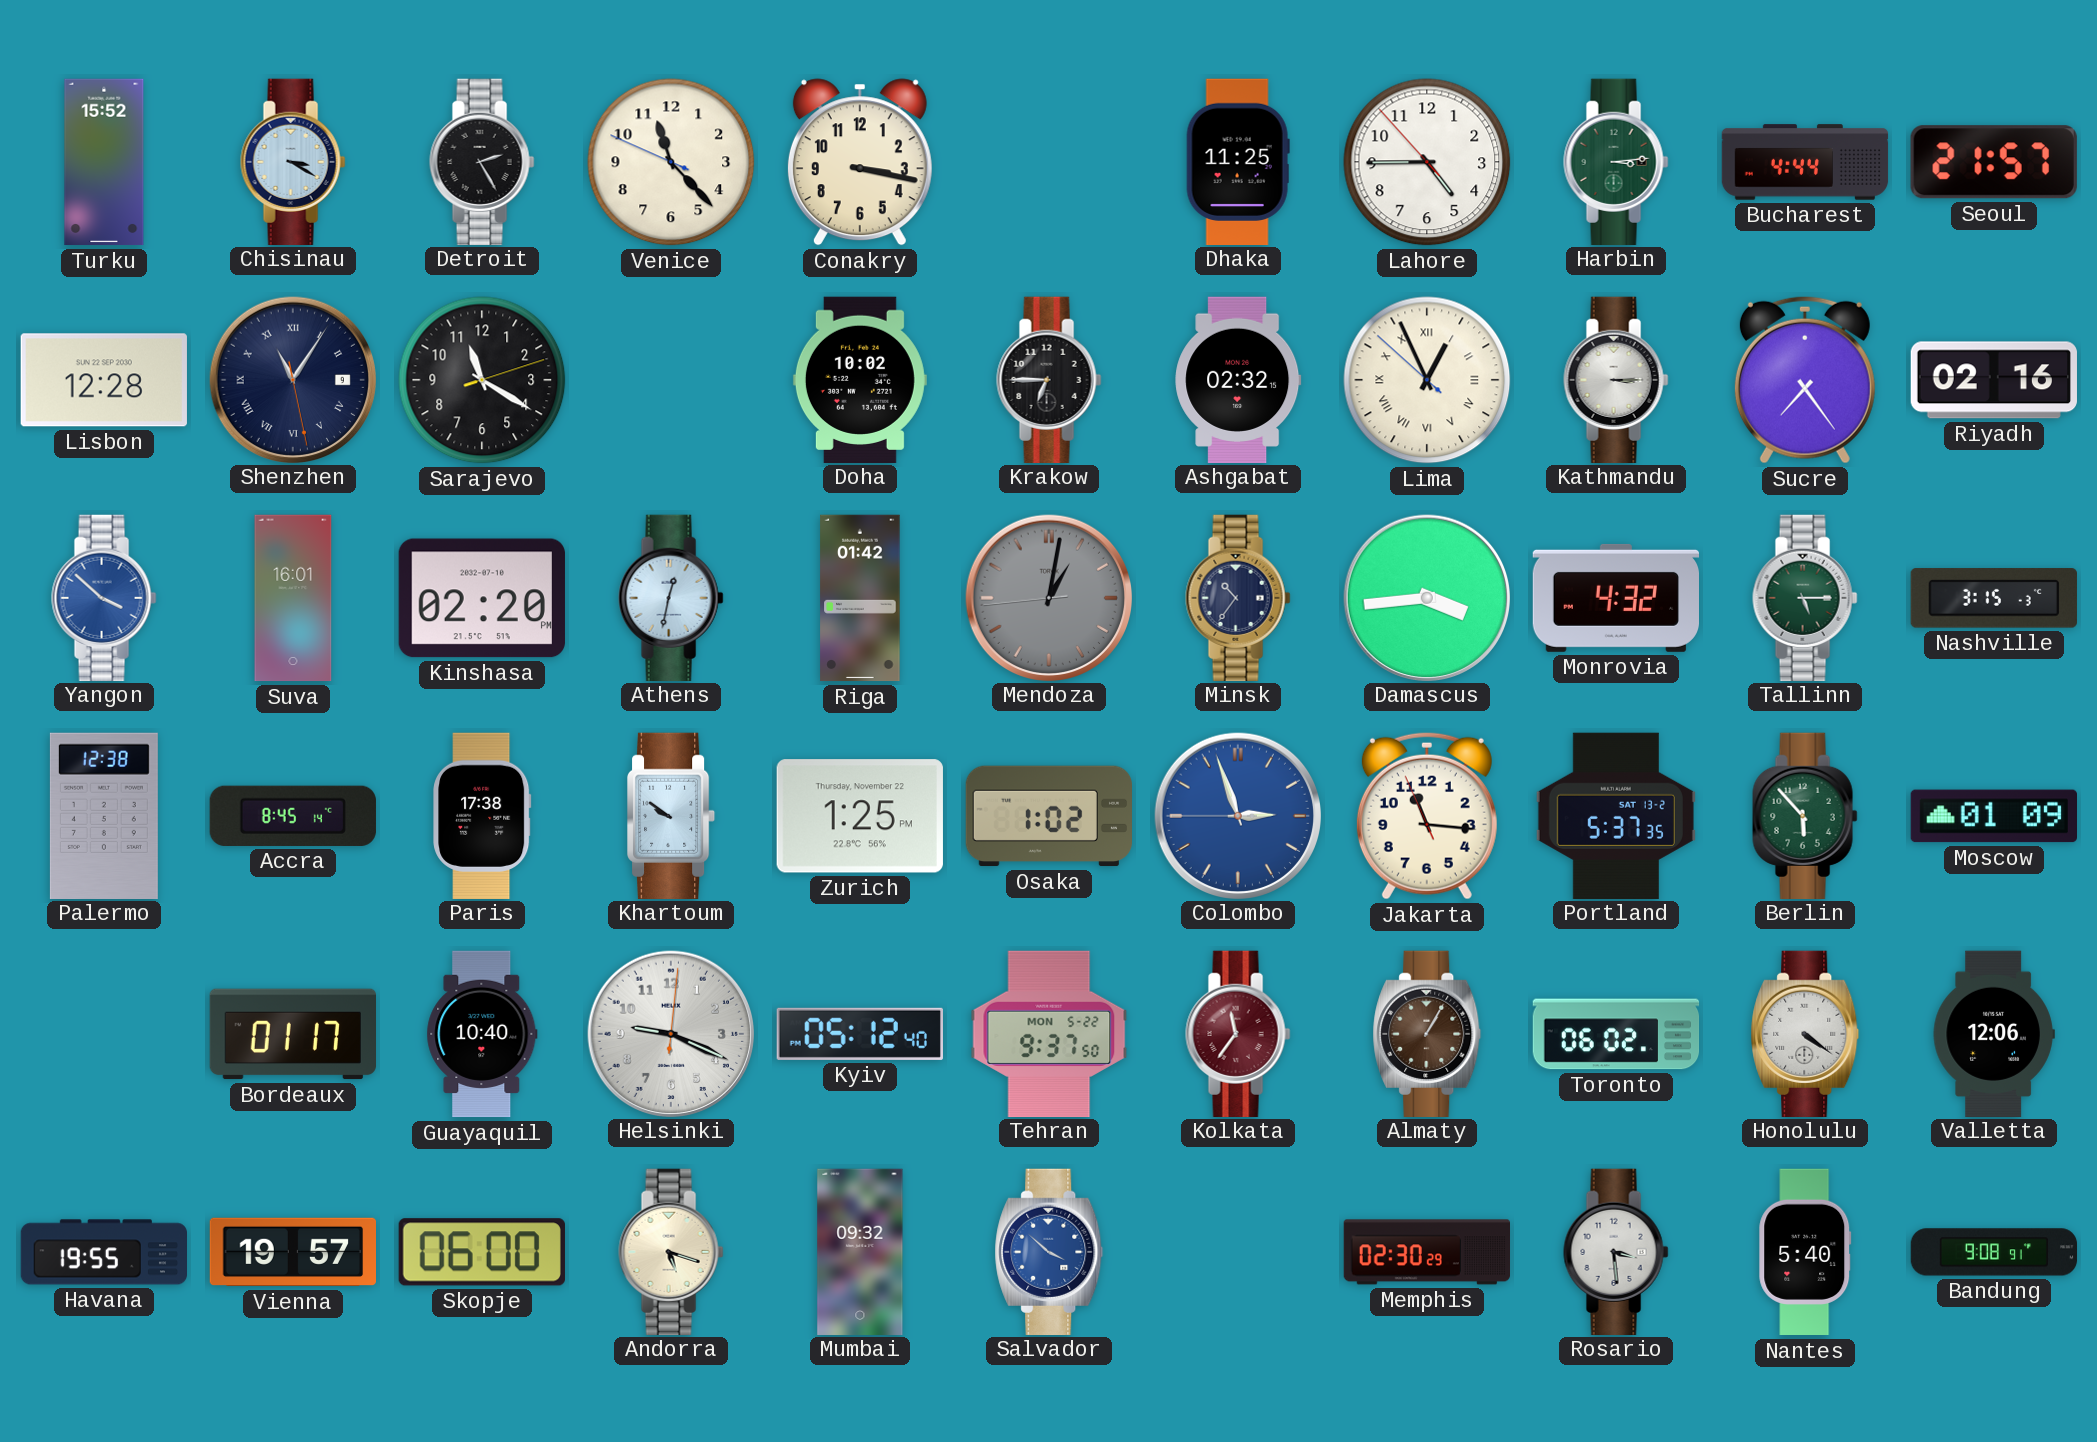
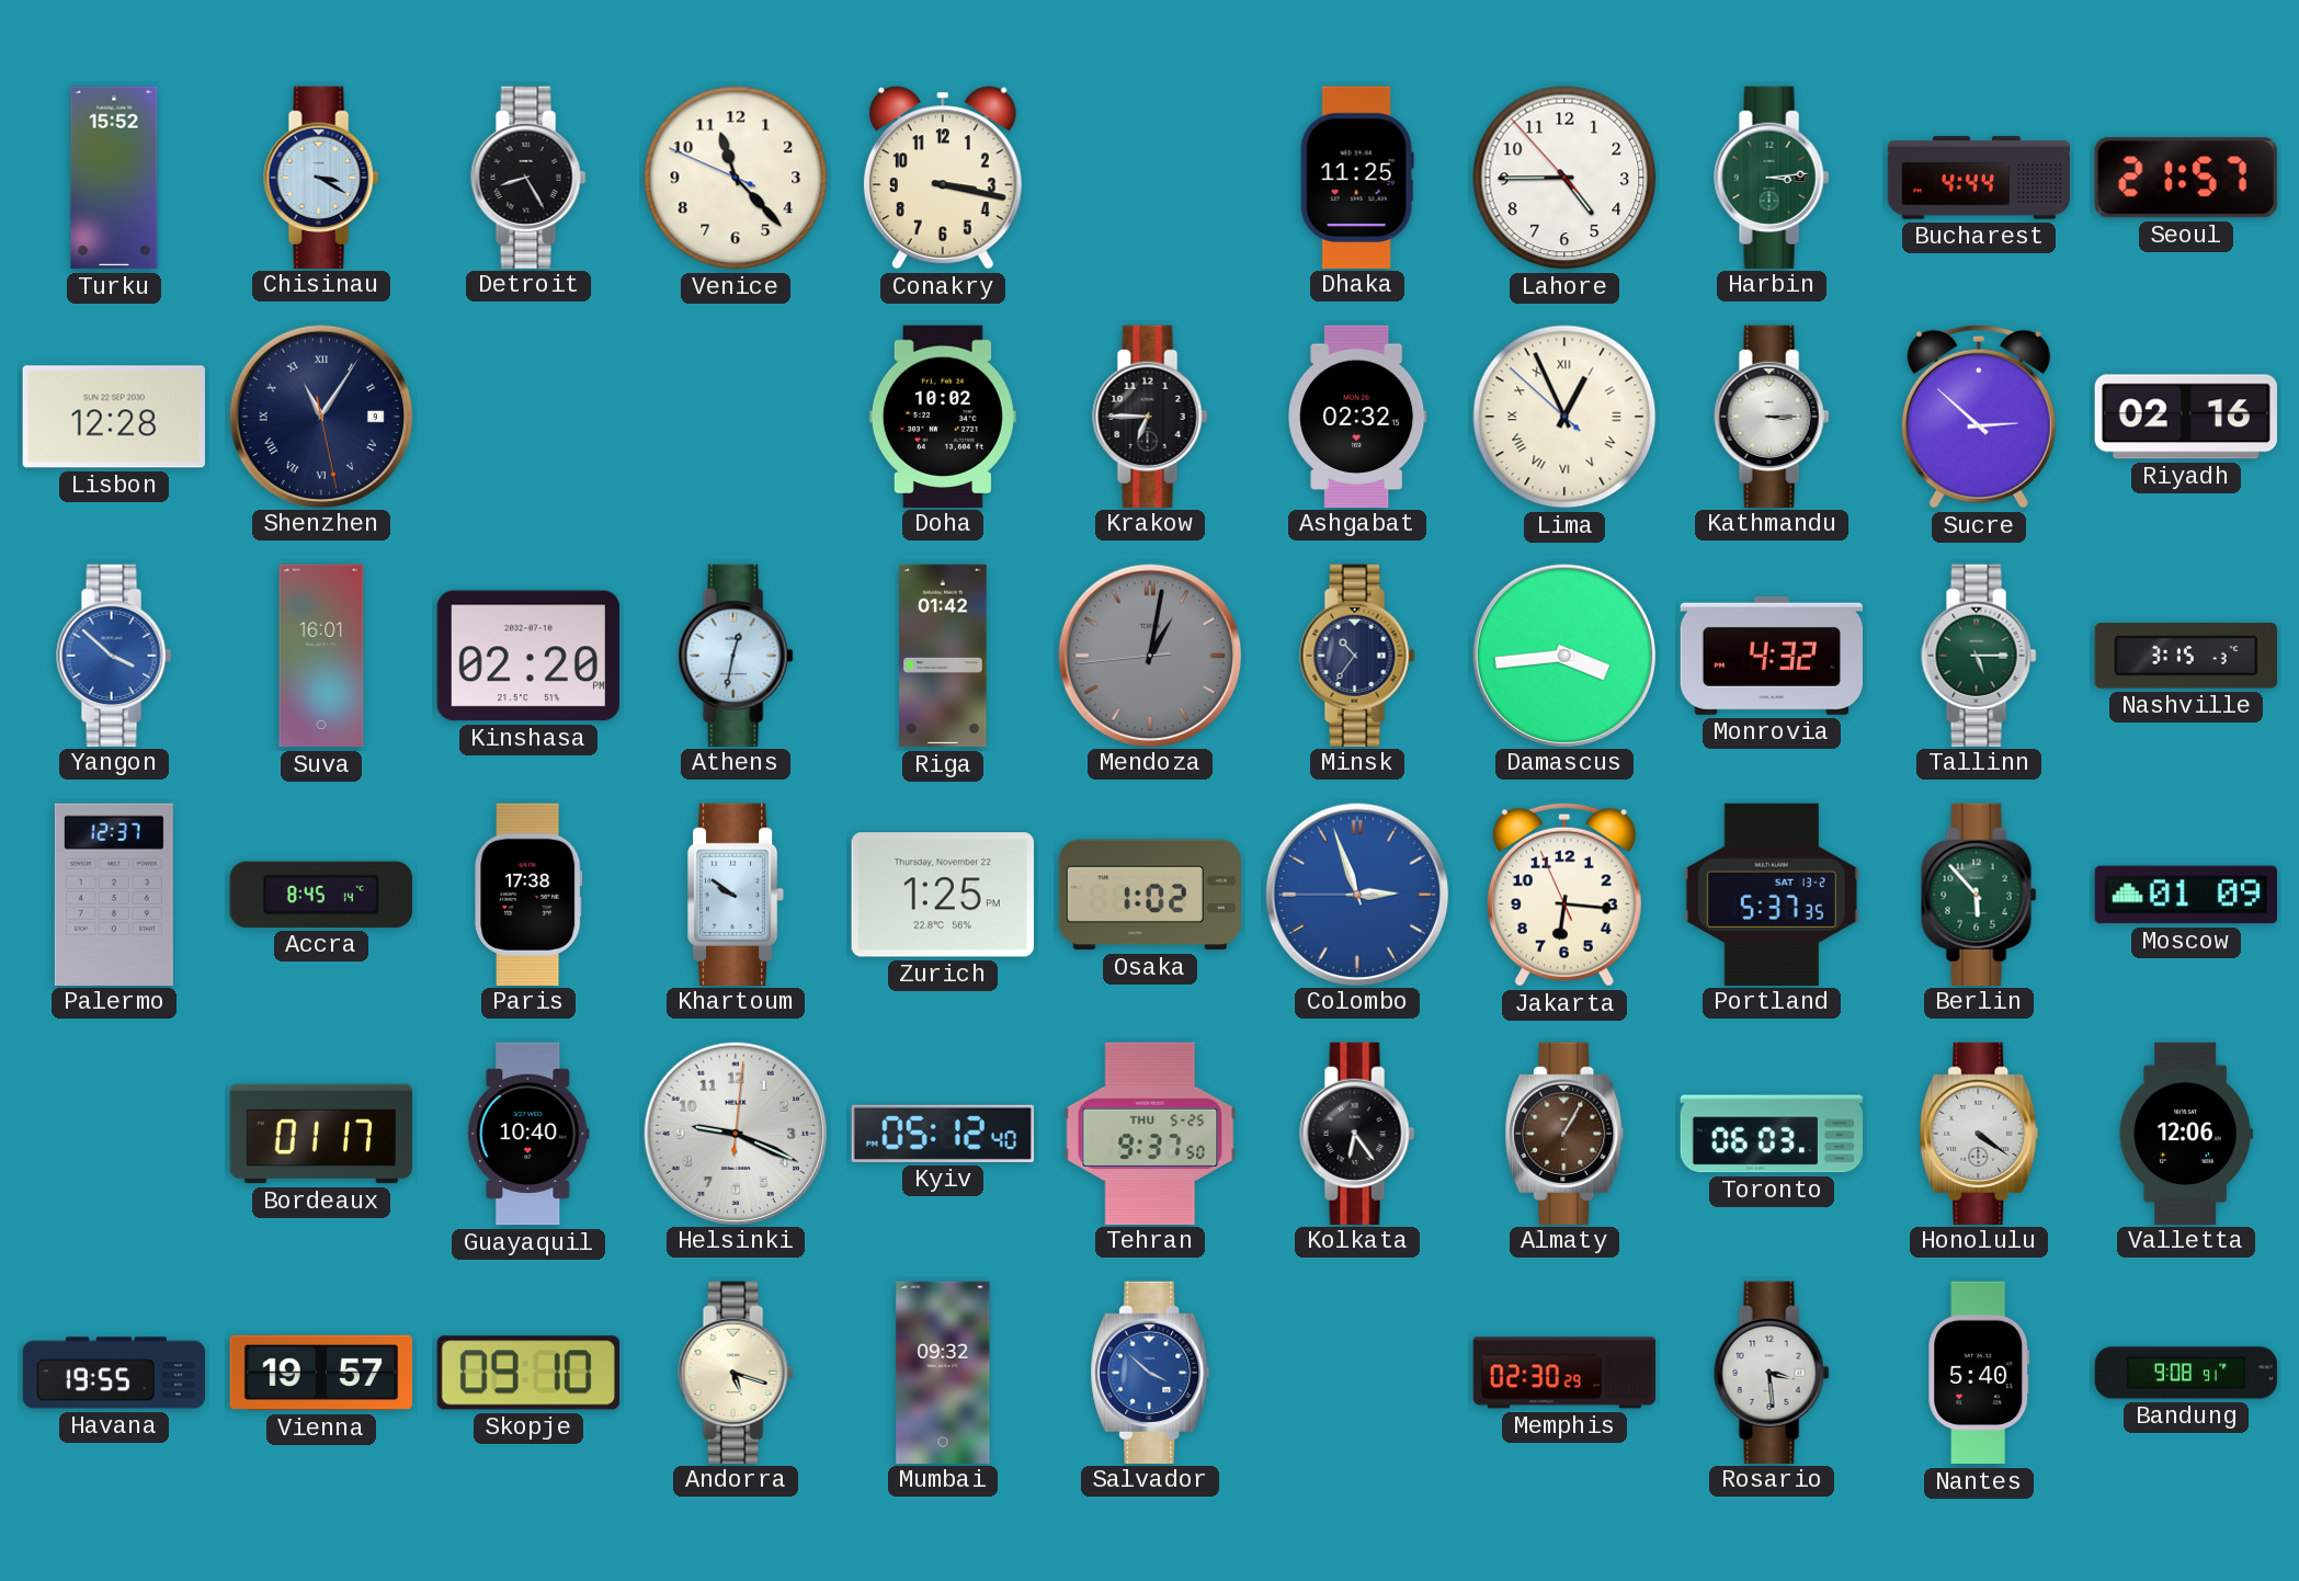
Detroit: 2:25 -> 8:25 (528, 177)
Sarajevo: 11:20 -> none (482, 380)
Sucre: 7:24 -> 2:52 (1979, 417)
Palermo: 12:38 -> 12:37 (114, 894)
Jakarta: 11:15 -> 6:15 (1564, 895)
Tehran date: MON 5-22 -> THU 5-25 (1150, 1133)
Kolkata: 11:36 -> 6:24 (1357, 1133)
Kolkata dial: burgundy -> black (1357, 1133)
Toronto: 06:02 -> 06:03 (1772, 1134)
Skopje: 06:00 -> 09:10 (528, 1373)
